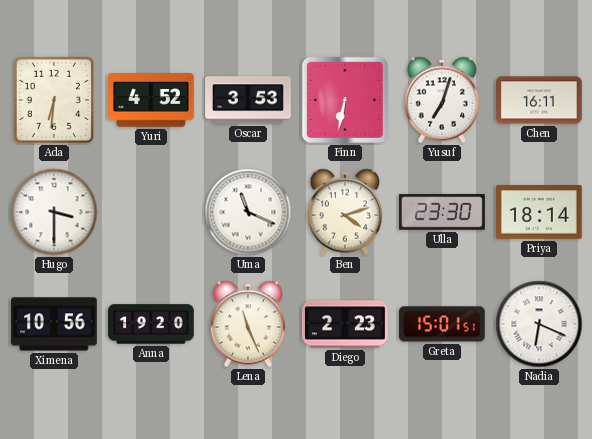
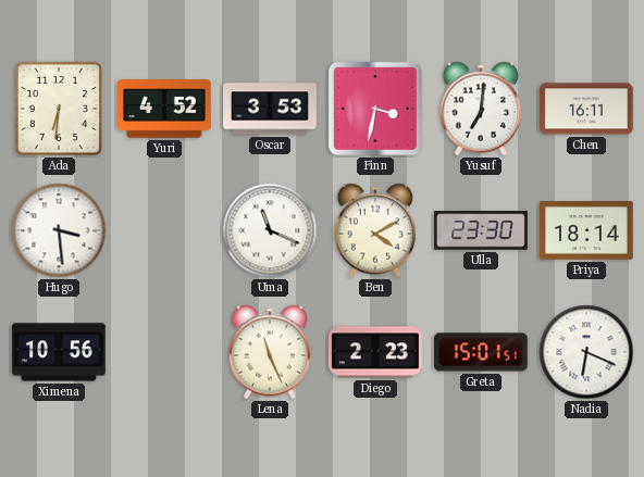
Finn: 6:32 -> 3:32 (375, 109)
Yusuf: 7:03 -> 7:01 (480, 109)
Hugo: 3:30 -> 3:29 (59, 230)
Ben: 4:12 -> 4:10 (374, 230)
Anna: 19:20 -> none (151, 324)
